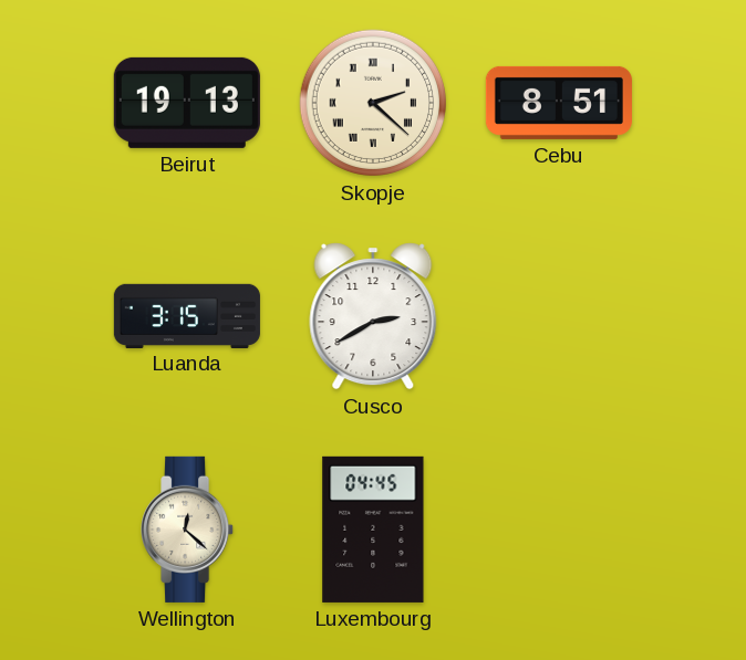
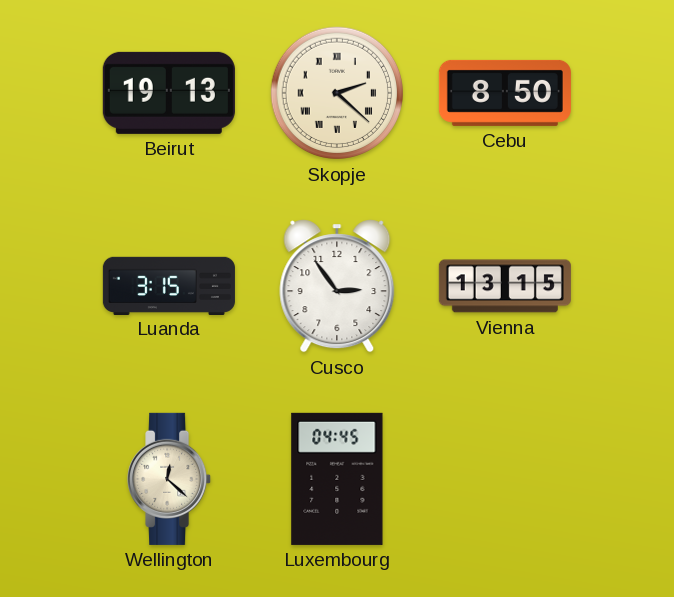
Cebu: 8:51 -> 8:50 (505, 93)
Cusco: 2:40 -> 2:54 (337, 286)
Vienna: none -> 13:15 (505, 286)
